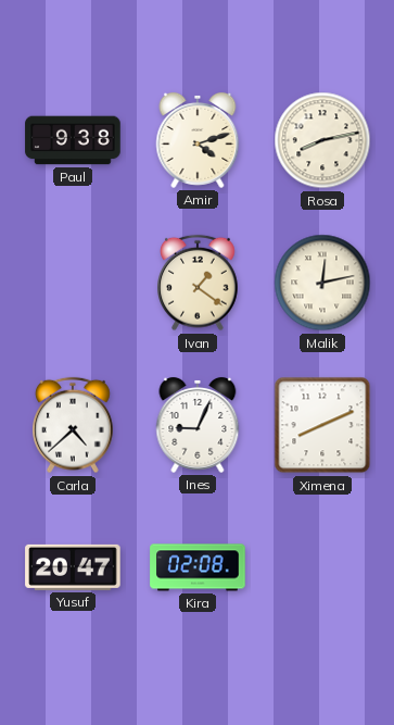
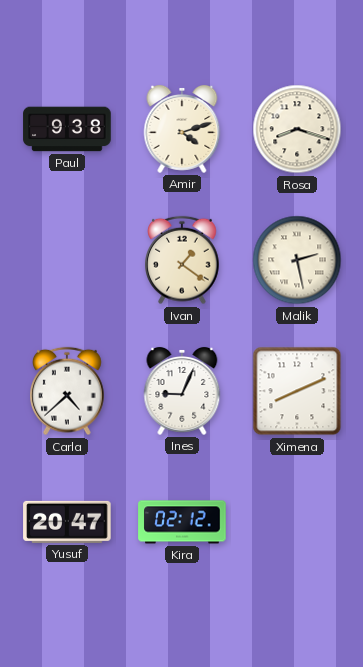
Rosa: 8:13 -> 8:18 (297, 129)
Malik: 12:13 -> 2:28 (297, 260)
Kira: 02:08 -> 02:12 (182, 522)
